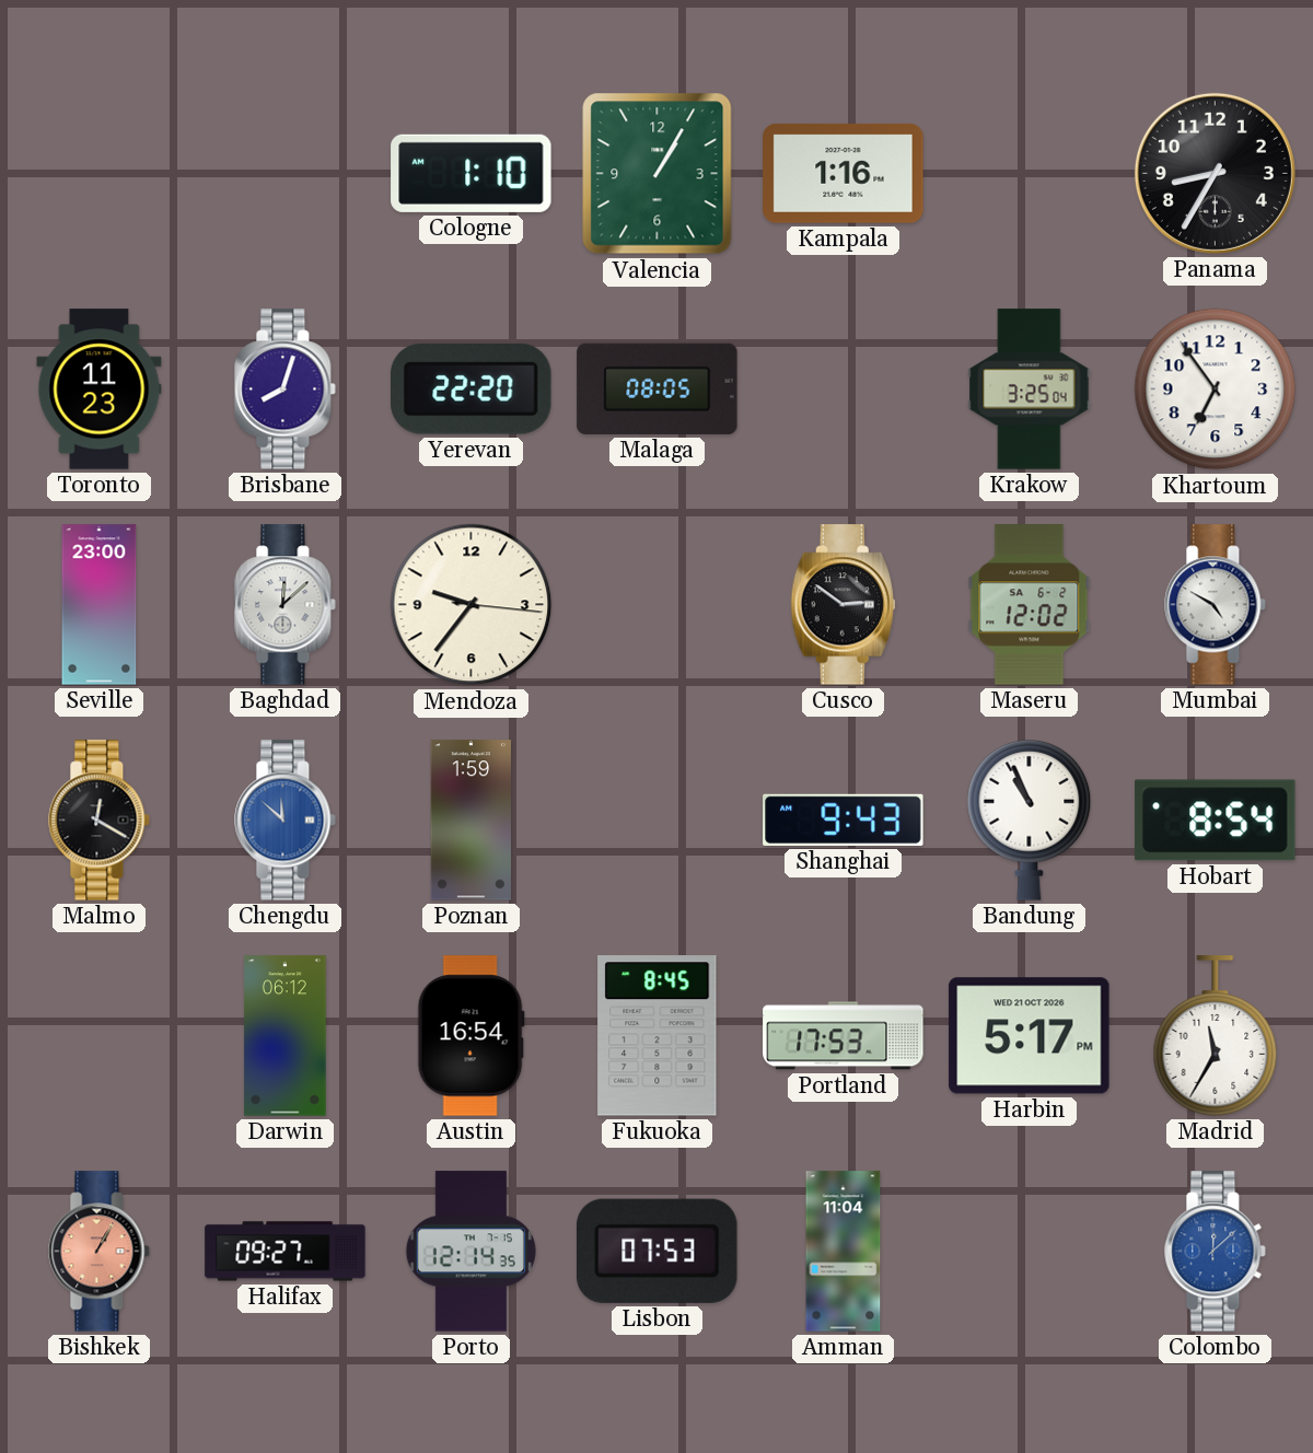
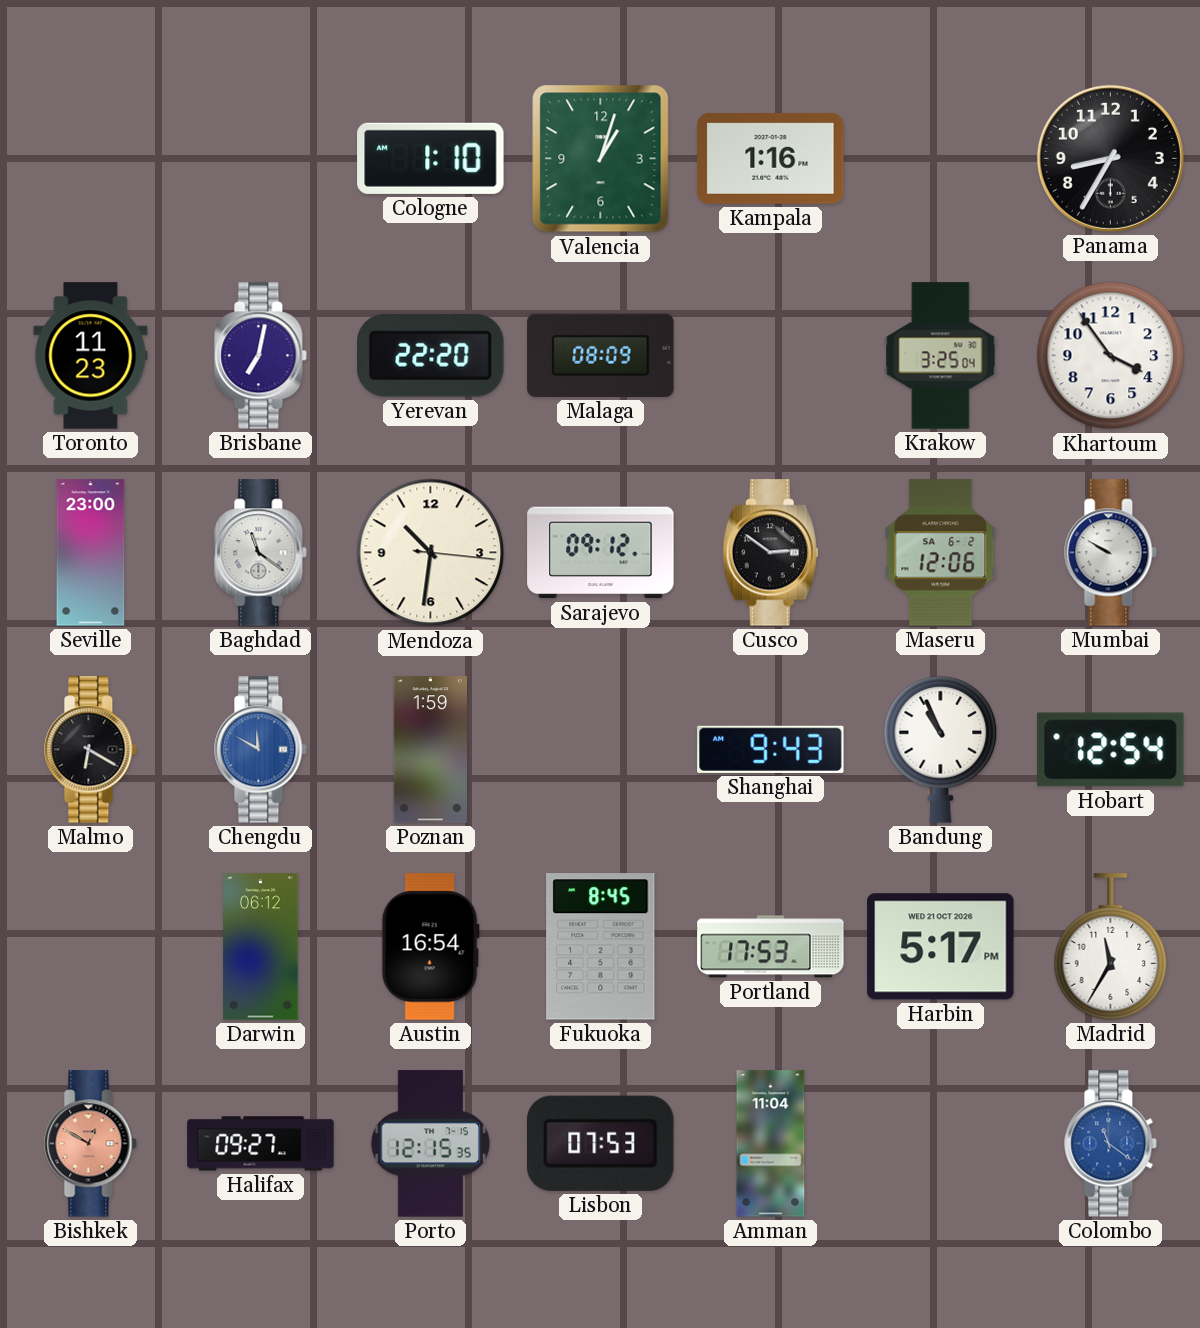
Valencia: 1:05 -> 1:03 (601, 159)
Brisbane: 8:03 -> 7:02 (261, 356)
Malaga: 08:05 -> 08:09 (601, 355)
Khartoum: 6:54 -> 3:54 (1111, 356)
Baghdad: 12:08 -> 11:21 (261, 553)
Mendoza: 9:36 -> 10:31 (431, 553)
Sarajevo: none -> 09:12 (601, 553)
Maseru: 12:02 -> 12:06 (941, 553)
Mumbai: 4:50 -> 9:50 (1111, 553)
Malmo: 12:20 -> 6:20 (91, 750)
Chengdu: 11:52 -> 11:50 (261, 750)
Hobart: 8:54 -> 12:54 (1111, 750)
Bishkek: 1:05 -> 12:50 (91, 1144)
Porto: 12:14 -> 12:15 (430, 1144)
Colombo: 12:08 -> 11:21 (1111, 1144)
